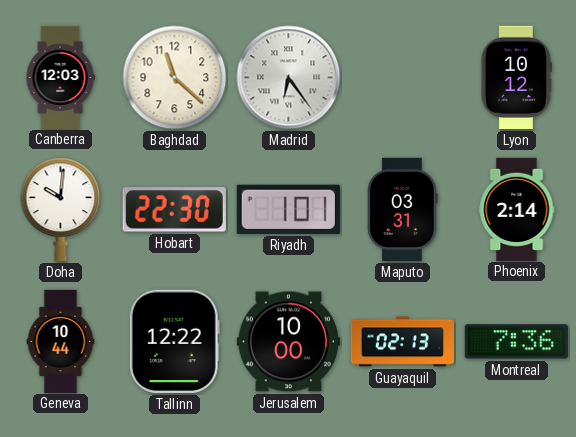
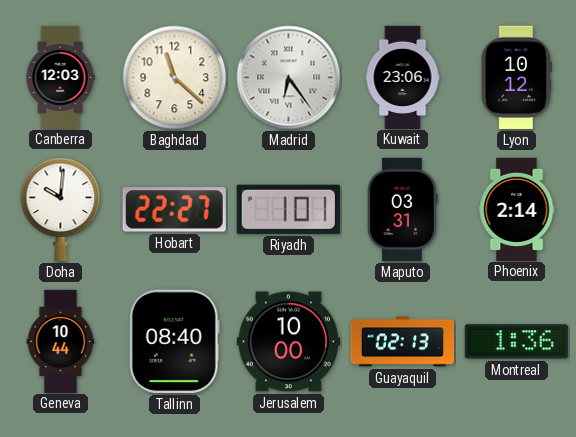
Kuwait: none -> 23:06 (403, 77)
Hobart: 22:30 -> 22:27 (174, 210)
Tallinn: 12:22 -> 08:40 (174, 341)
Montreal: 7:36 -> 1:36 (516, 342)
